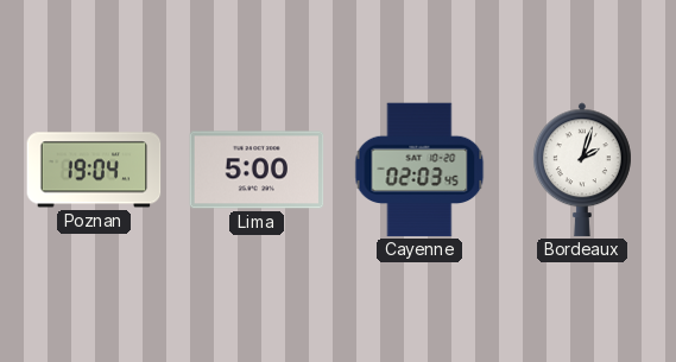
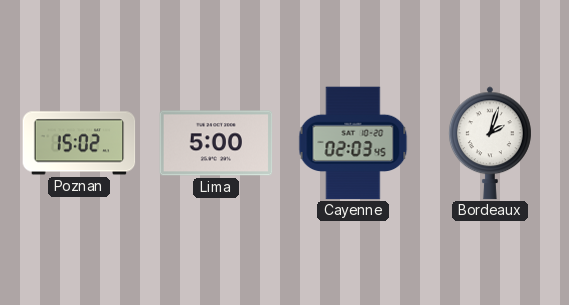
Poznan: 19:04 -> 15:02 (79, 143)
